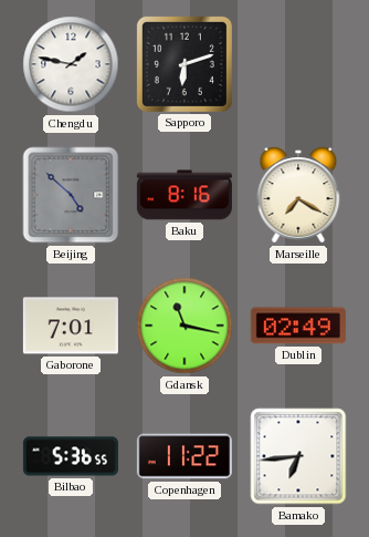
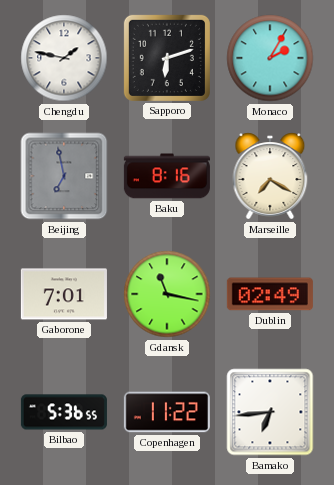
Monaco: none -> 2:05 (270, 58)
Beijing: 4:52 -> 6:58 (64, 176)
